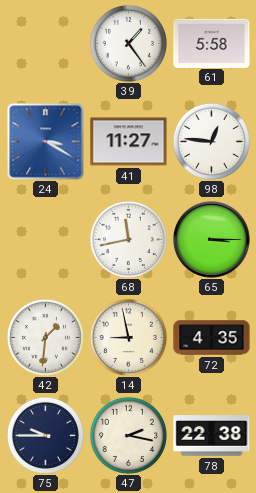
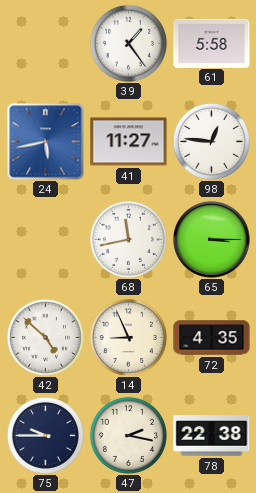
24: 3:20 -> 5:43 (46, 142)
42: 1:31 -> 4:52 (45, 337)
14: 8:58 -> 8:56 (128, 337)
